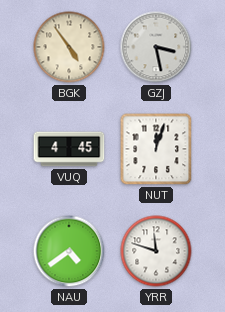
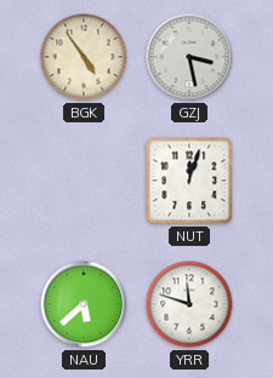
VUQ: 4:45 -> none (69, 149)
NAU: 4:39 -> 5:38 (84, 304)
